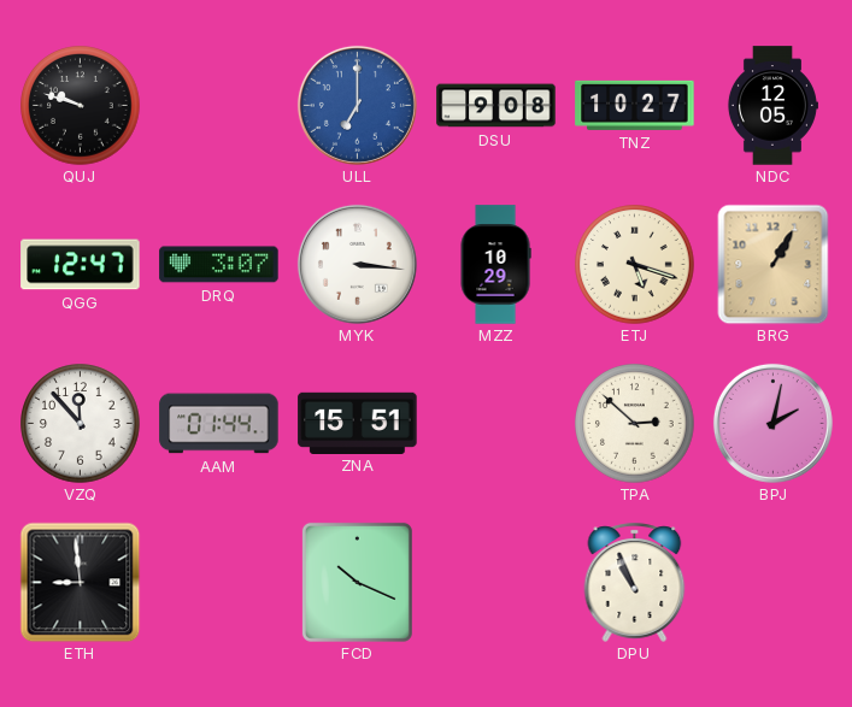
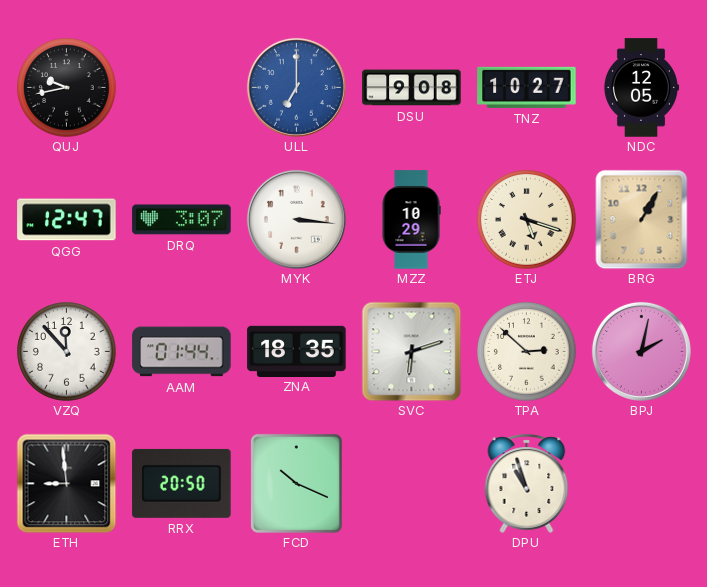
QUJ: 9:48 -> 9:43 (67, 88)
ZNA: 15:51 -> 18:35 (297, 351)
SVC: none -> 6:12 (411, 351)
RRX: none -> 20:50 (182, 483)
DPU: 10:56 -> 10:57 (527, 483)
